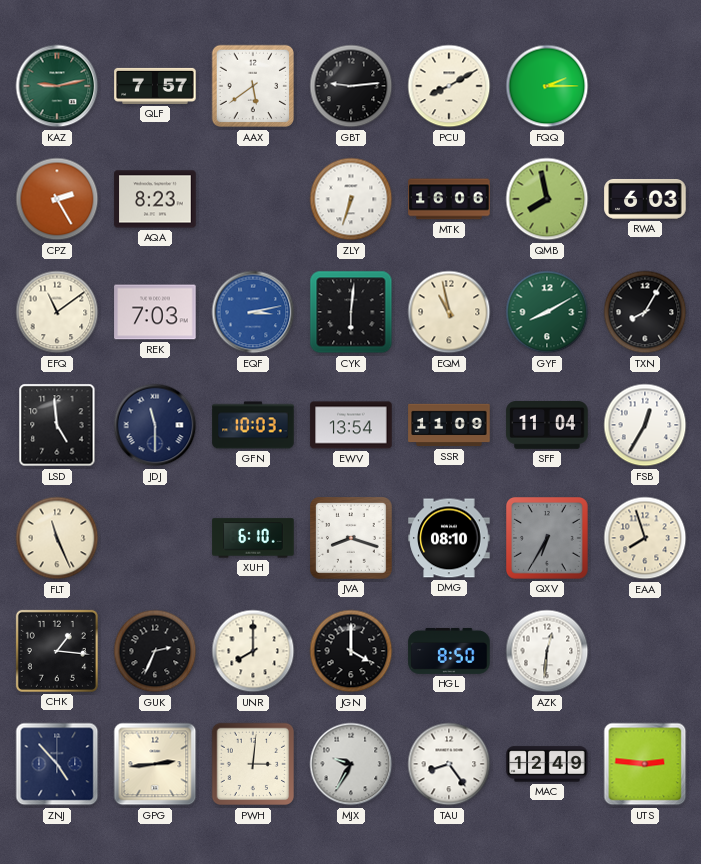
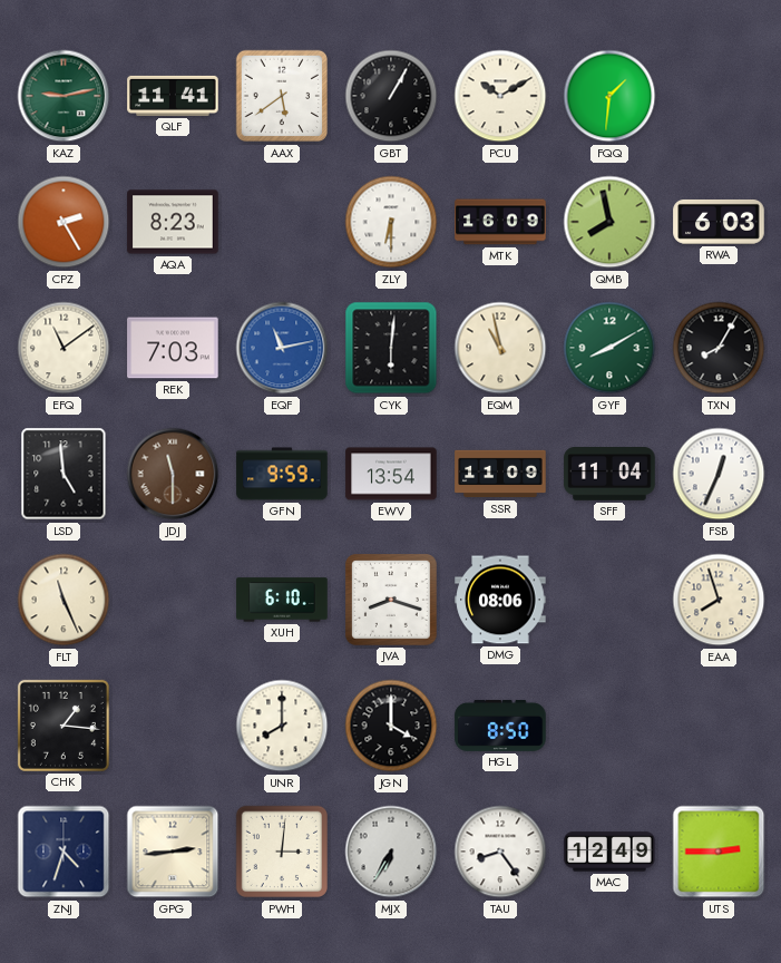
QLF: 7:57 -> 11:41 (173, 96)
GBT: 9:14 -> 1:05 (391, 96)
PCU: 8:10 -> 10:10 (500, 96)
FQQ: 2:15 -> 1:31 (609, 96)
ZLY: 6:33 -> 6:30 (391, 222)
MTK: 16:06 -> 16:09 (500, 222)
EQF: 3:13 -> 11:13 (282, 348)
JDJ dial: navy -> brown (173, 474)
GFN: 10:03 -> 9:59 (282, 474)
FSB: 12:35 -> 12:34 (719, 474)
DMG: 08:10 -> 08:06 (500, 600)
QXV: 6:35 -> none (548, 539)
GUK: 2:34 -> none (155, 651)
AZK: 12:31 -> none (547, 651)
ZNJ: 4:53 -> 4:33 (64, 852)
MJX: 9:35 -> 6:35 (391, 852)
UTS: 2:46 -> 2:45 (719, 852)
